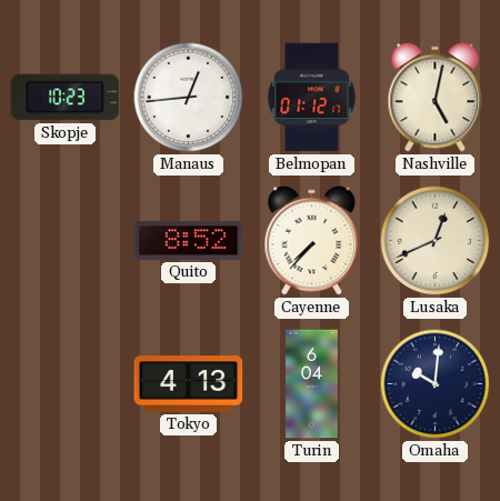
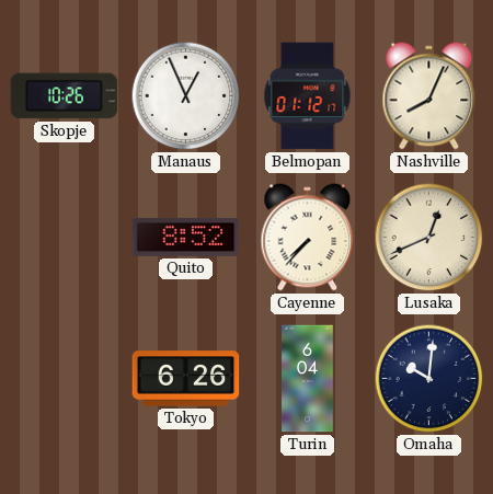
Skopje: 10:23 -> 10:26 (65, 96)
Manaus: 12:44 -> 12:56 (186, 96)
Nashville: 5:02 -> 8:04 (429, 96)
Tokyo: 4:13 -> 6:26 (186, 379)
